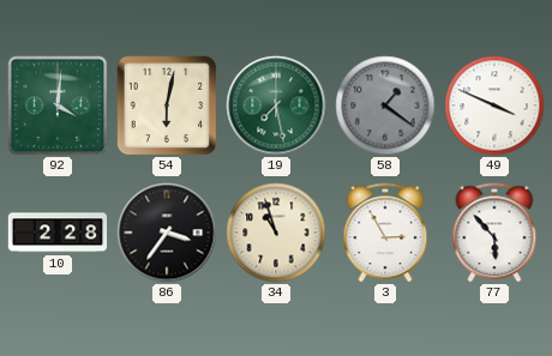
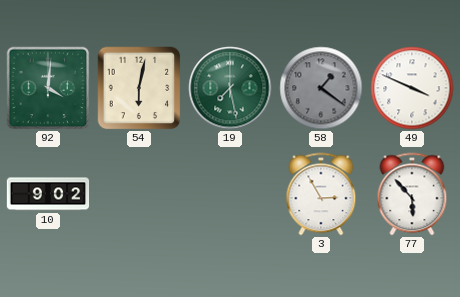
10: 2:28 -> 9:02 (48, 194)
86: 3:36 -> none (167, 233)
34: 10:57 -> none (276, 233)
